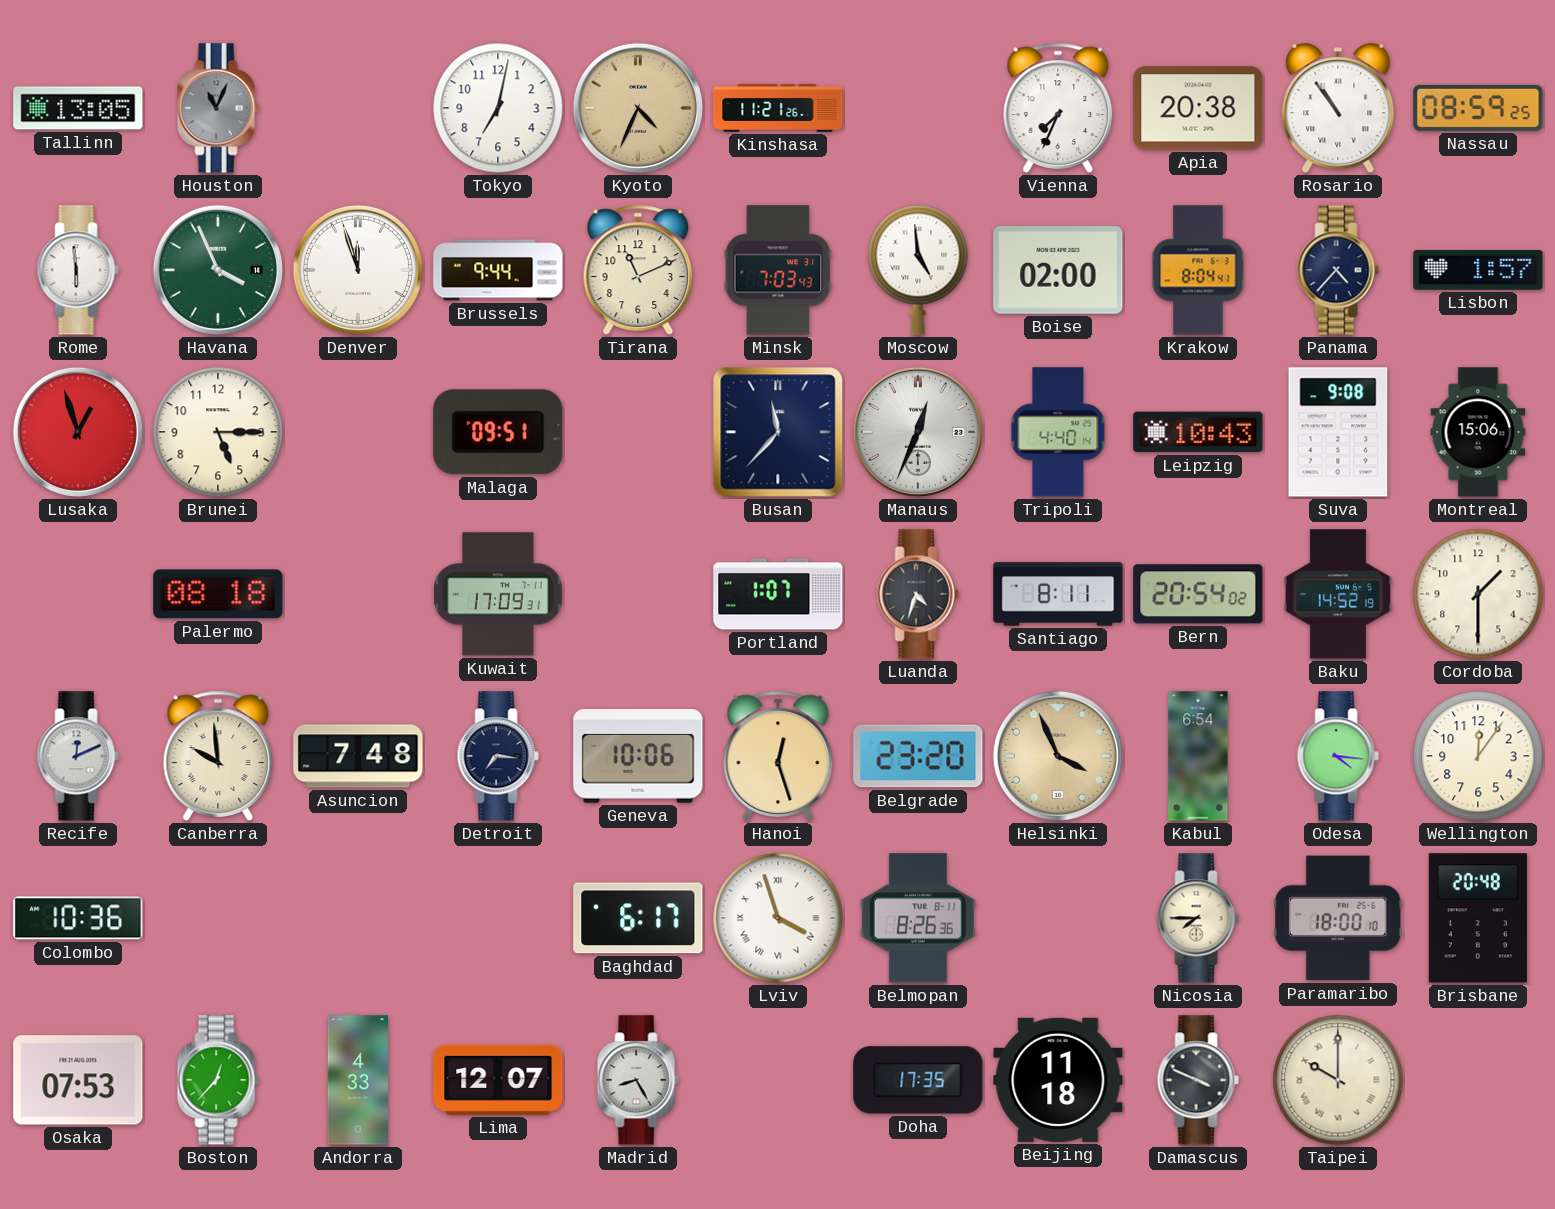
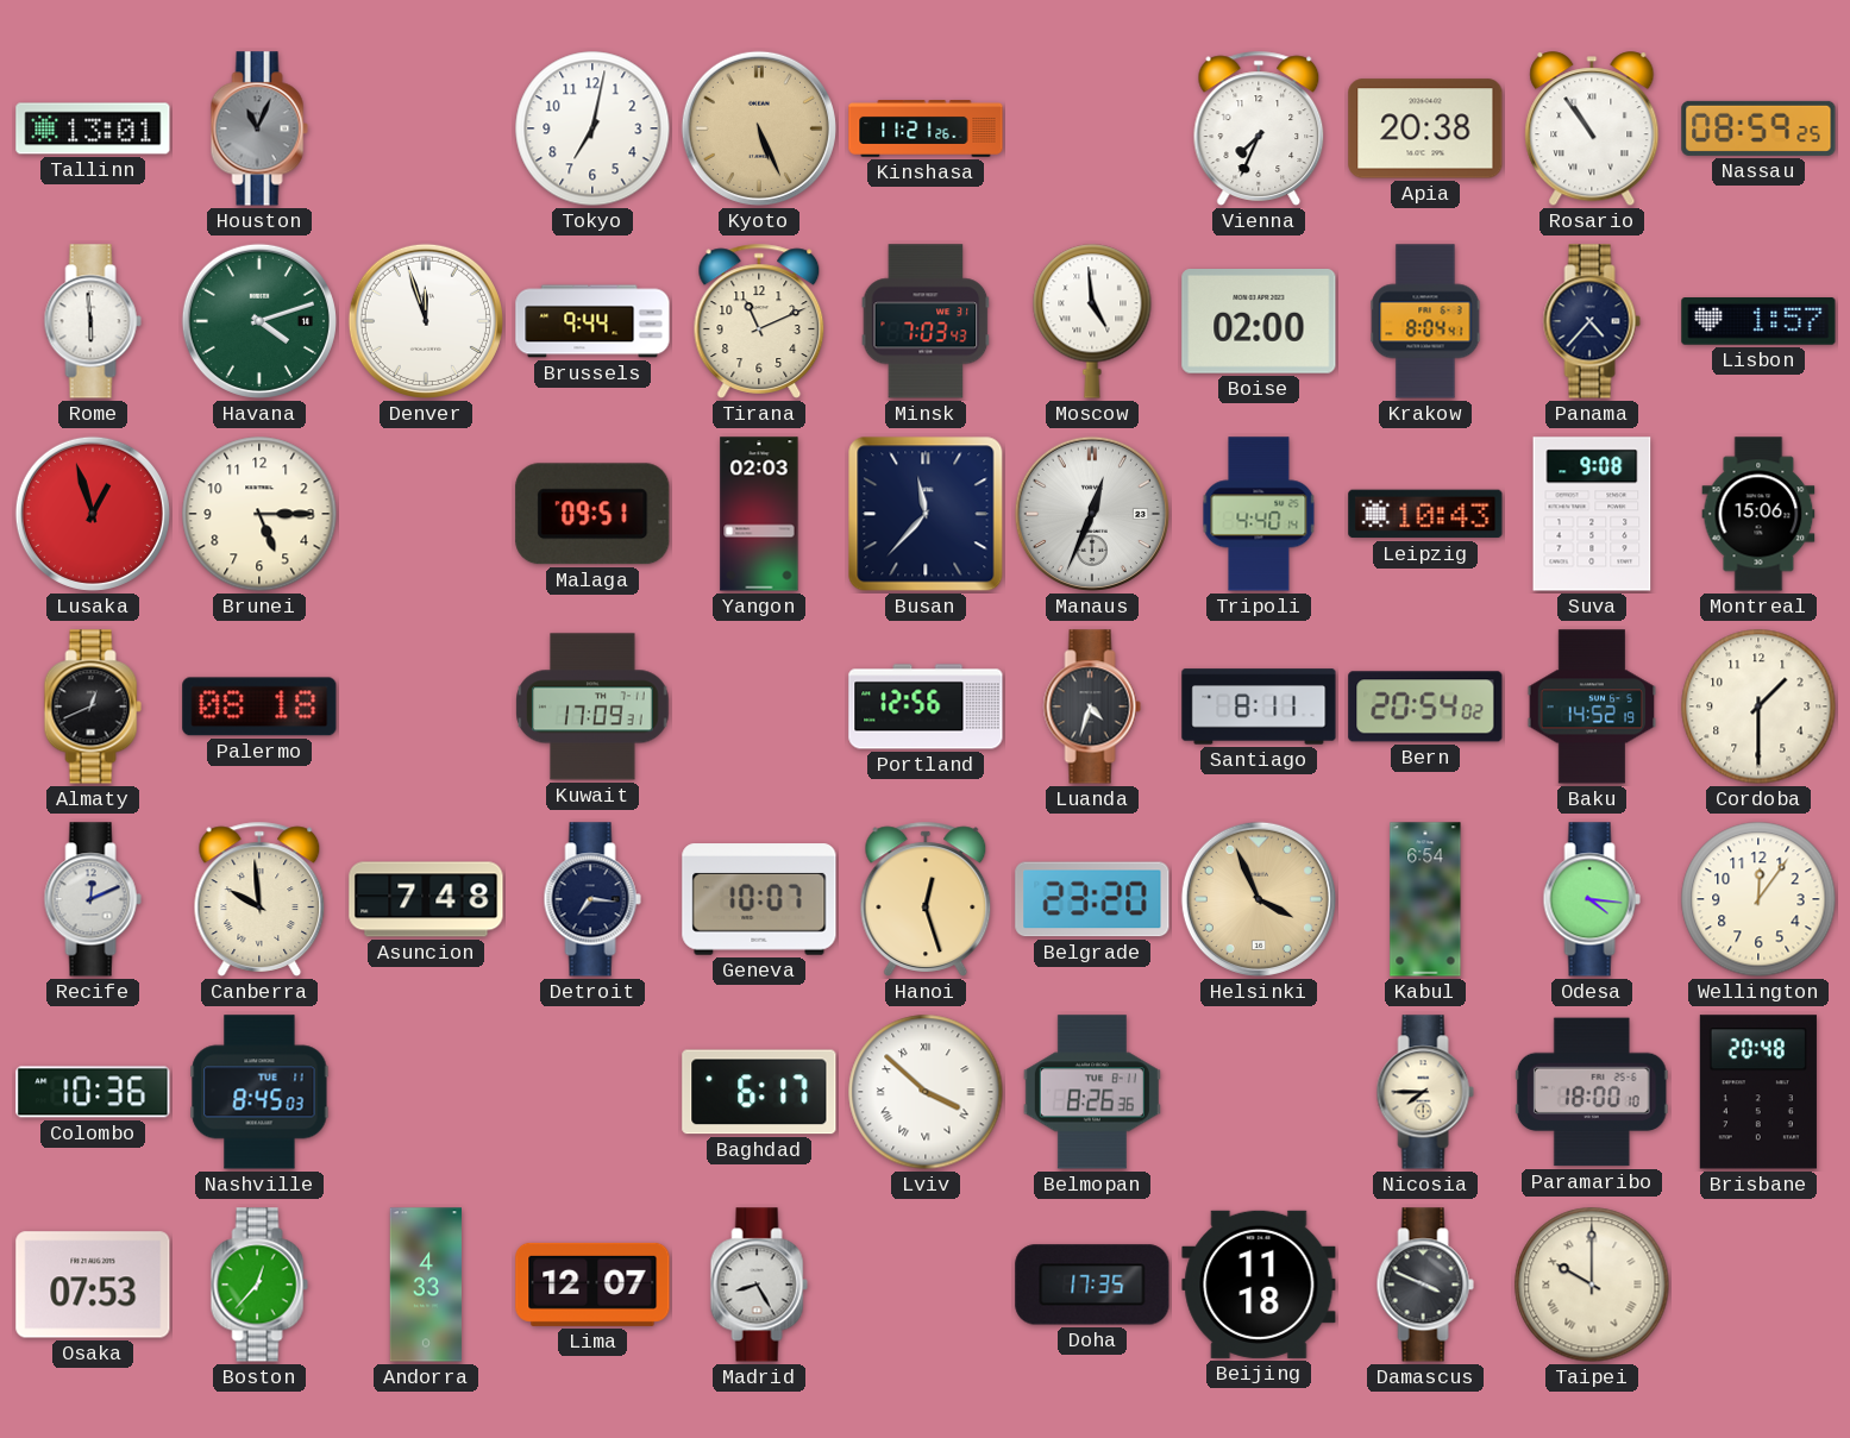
Tallinn: 13:05 -> 13:01 (93, 128)
Kyoto: 4:34 -> 5:26 (759, 128)
Havana: 3:56 -> 4:12 (259, 321)
Yangon: none -> 02:03 (759, 514)
Almaty: none -> 12:41 (93, 707)
Portland: 1:07 -> 12:56 (926, 707)
Geneva: 10:06 -> 10:07 (759, 899)
Nashville: none -> 8:45 (259, 1092)
Lviv: 3:57 -> 3:52 (926, 1092)
